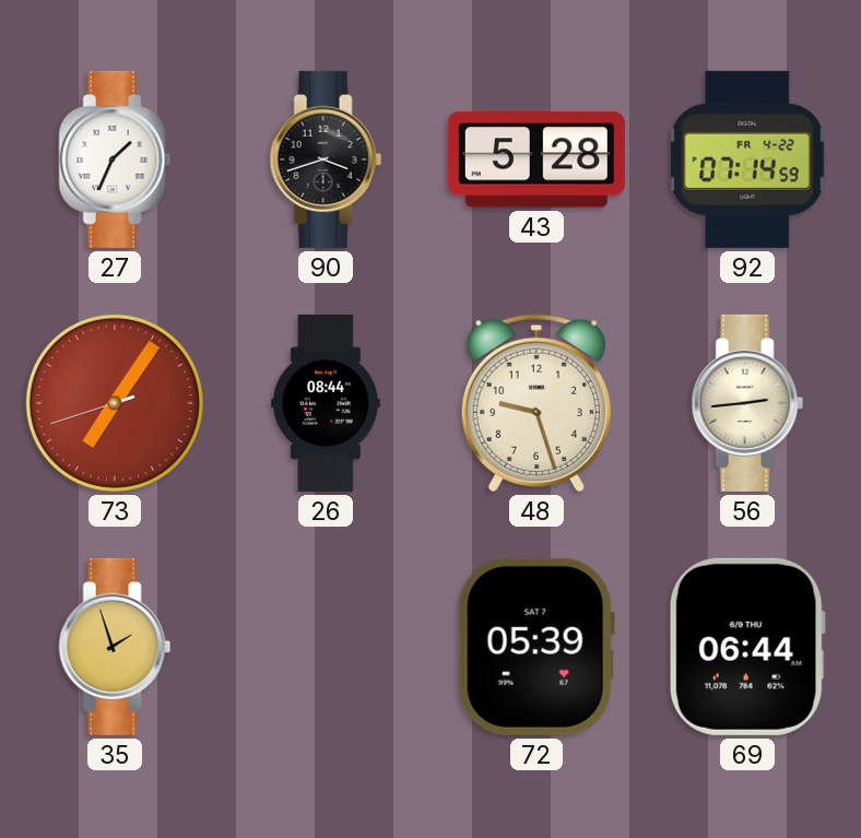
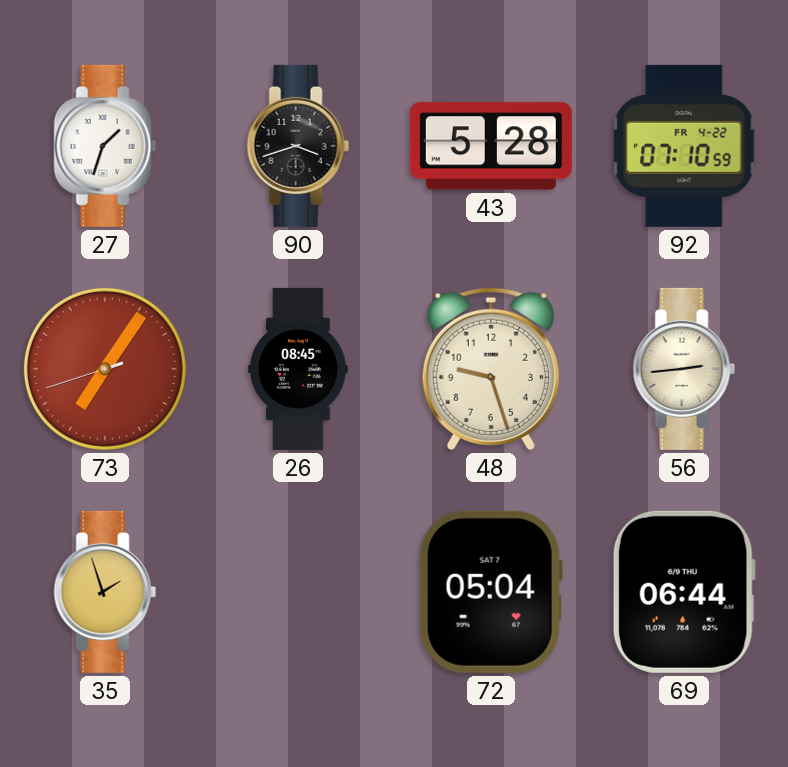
27: 1:34 -> 1:33 (105, 146)
92: 07:14 -> 07:10 (684, 146)
26: 08:44 -> 08:45 (298, 369)
72: 05:39 -> 05:04 (491, 592)
